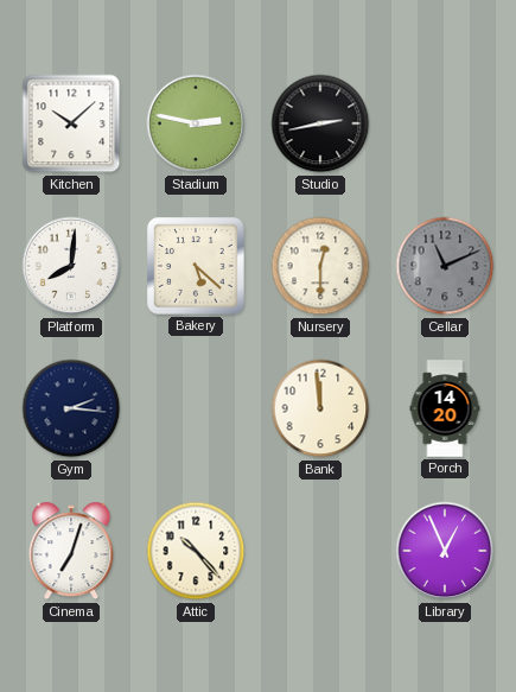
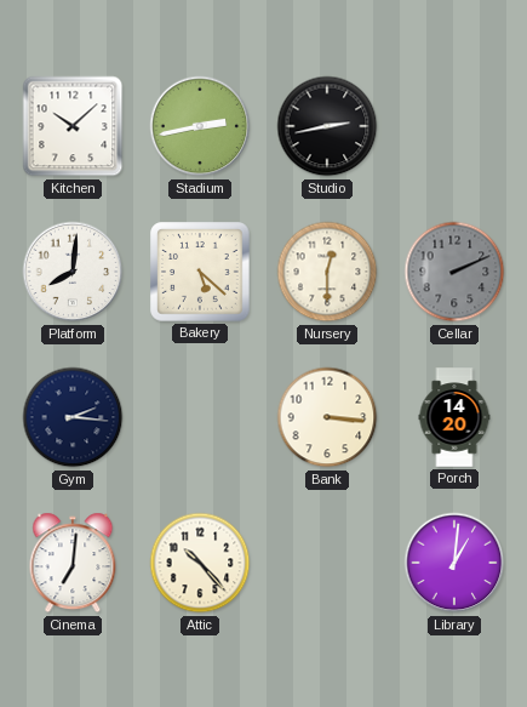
Stadium: 2:47 -> 2:43 (200, 126)
Cellar: 11:11 -> 2:11 (454, 272)
Bank: 11:59 -> 3:16 (327, 417)
Cinema: 7:03 -> 7:01 (73, 563)
Library: 12:56 -> 1:01 (454, 563)
